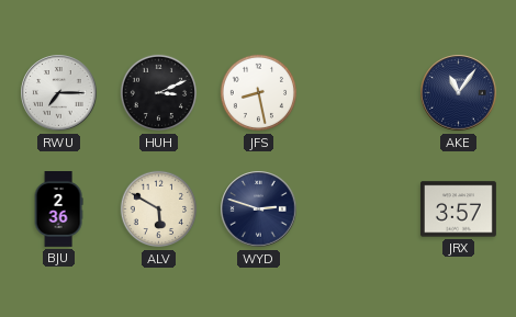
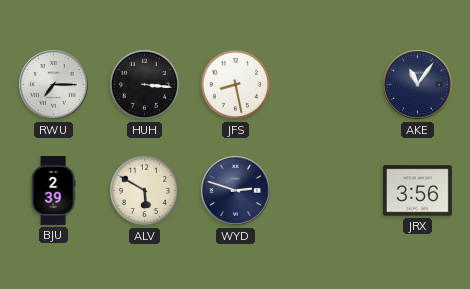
HUH: 3:11 -> 3:16 (145, 85)
BJU: 2:36 -> 2:39 (53, 191)
JRX: 3:57 -> 3:56 (417, 191)
